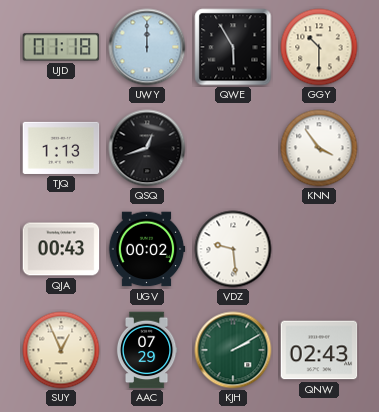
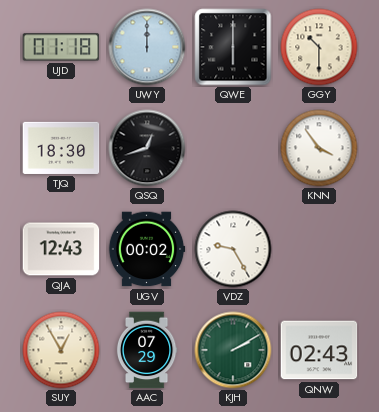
QWE: 5:55 -> 6:00 (233, 47)
TJQ: 1:13 -> 18:30 (61, 148)
QJA: 00:43 -> 12:43 (61, 249)
VDZ: 9:29 -> 9:25 (233, 249)
SUY: 12:56 -> 12:55 (61, 350)
